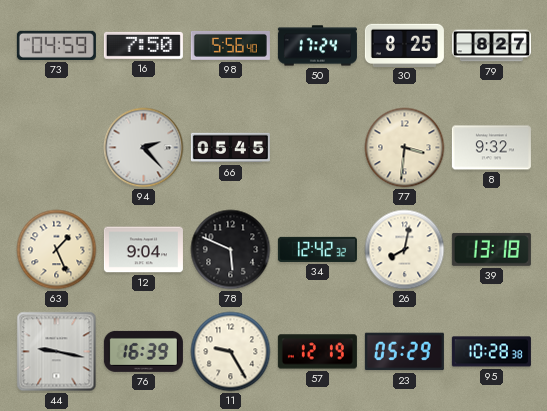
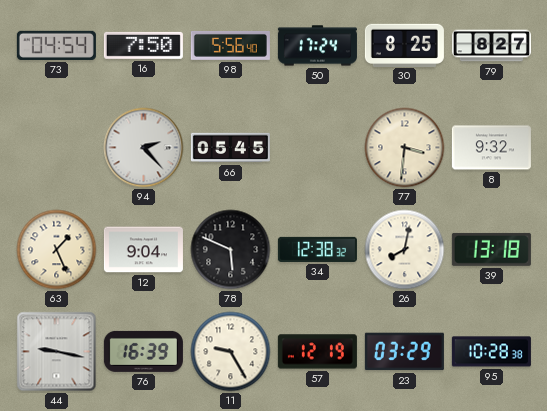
73: 04:59 -> 04:54 (56, 45)
34: 12:42 -> 12:38 (317, 249)
23: 05:29 -> 03:29 (404, 352)
